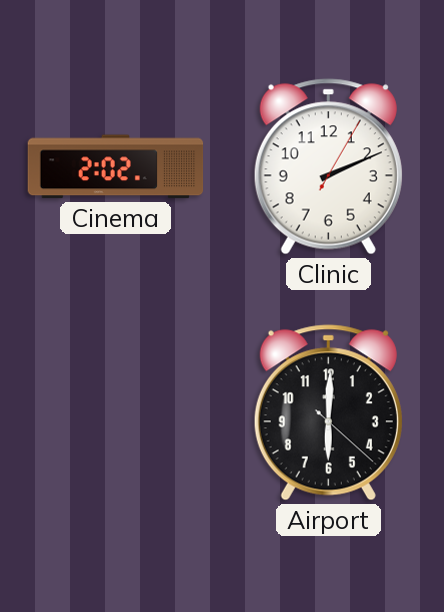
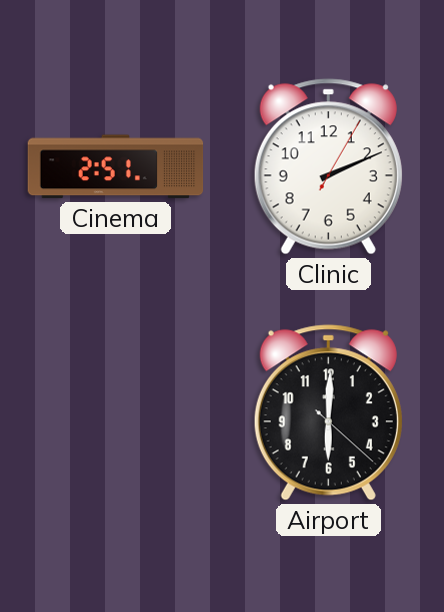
Cinema: 2:02 -> 2:51 (116, 167)
